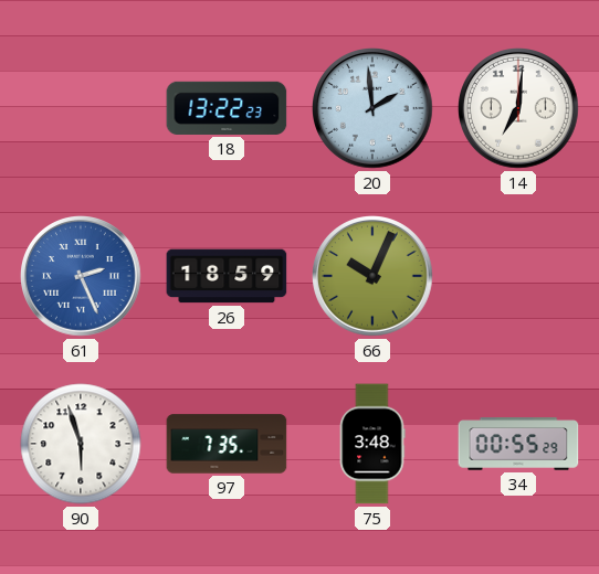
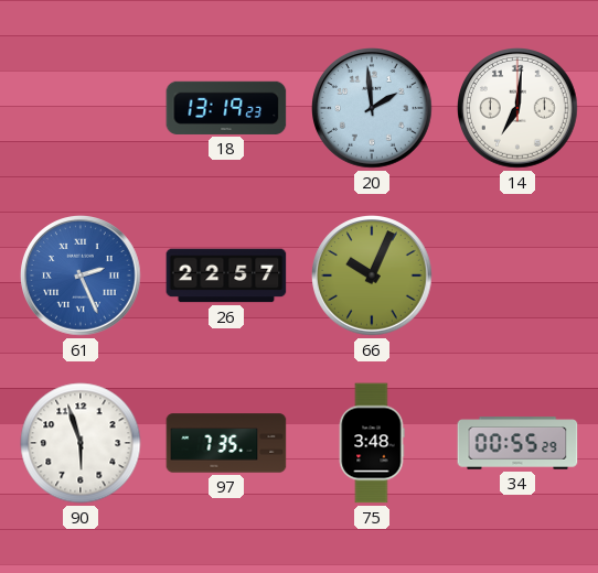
18: 13:22 -> 13:19 (226, 108)
26: 18:59 -> 22:57 (226, 275)
